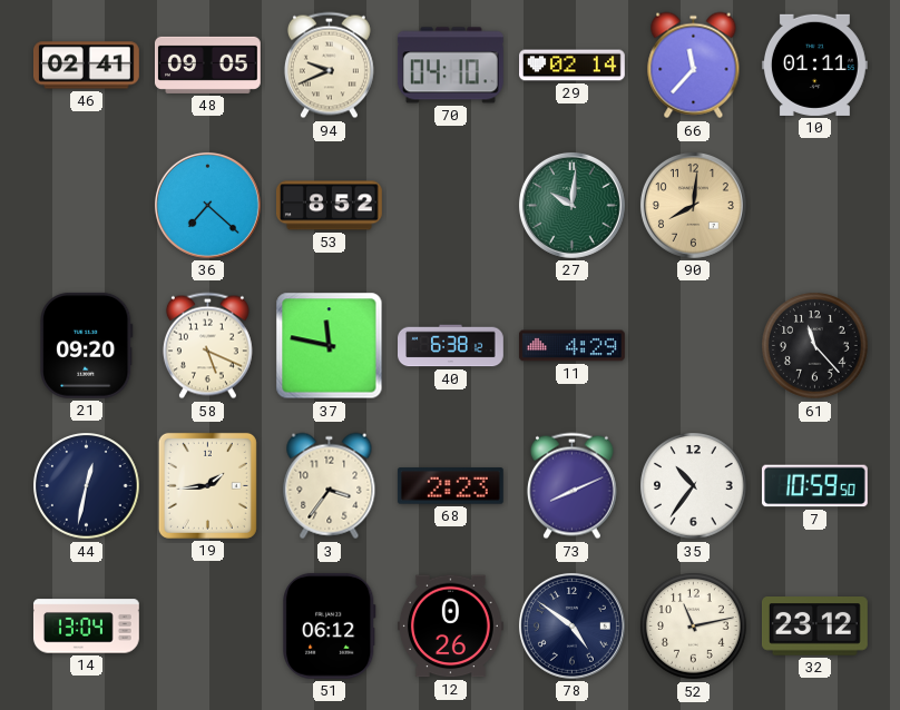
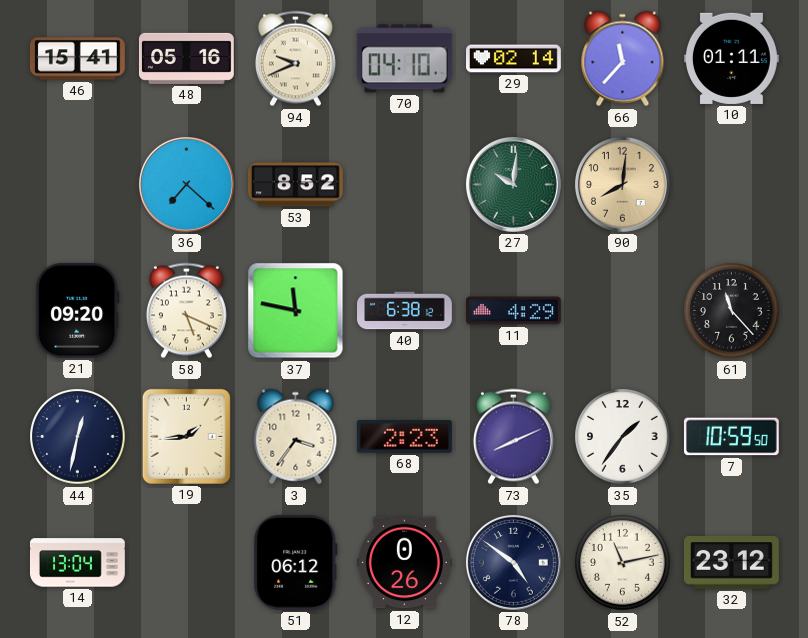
46: 02:41 -> 15:41 (77, 59)
48: 09:05 -> 05:16 (186, 58)
35: 10:36 -> 1:36 (623, 437)
